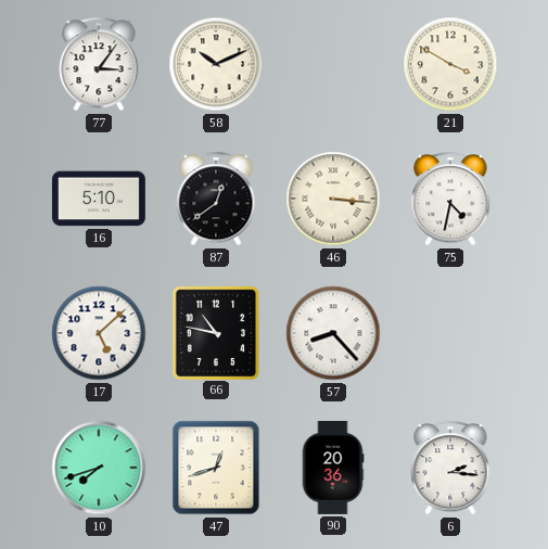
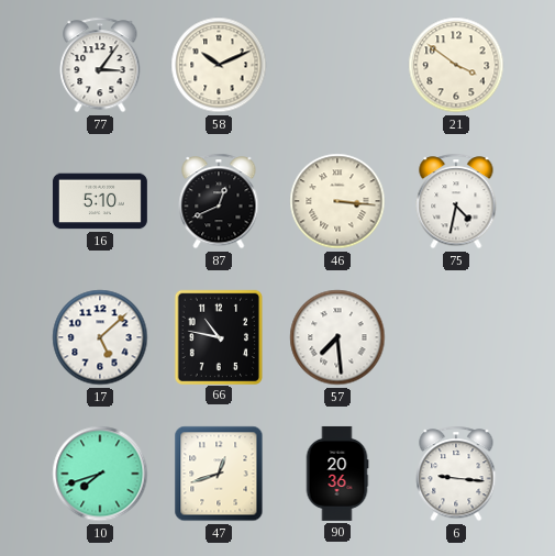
21: 3:50 -> 3:51 (456, 65)
87: 12:39 -> 12:41 (219, 201)
57: 8:23 -> 7:29 (337, 337)
6: 2:16 -> 9:16 (456, 474)
